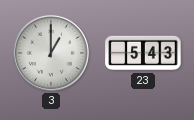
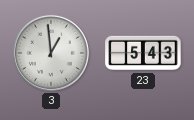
3: 1:00 -> 12:59 (51, 53)
